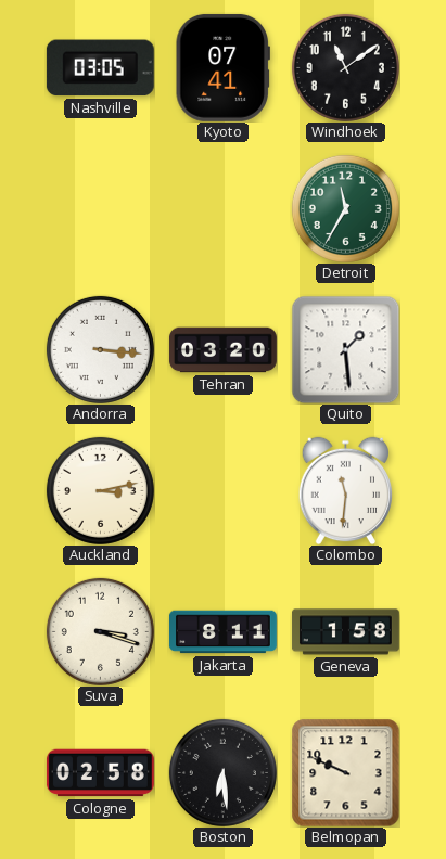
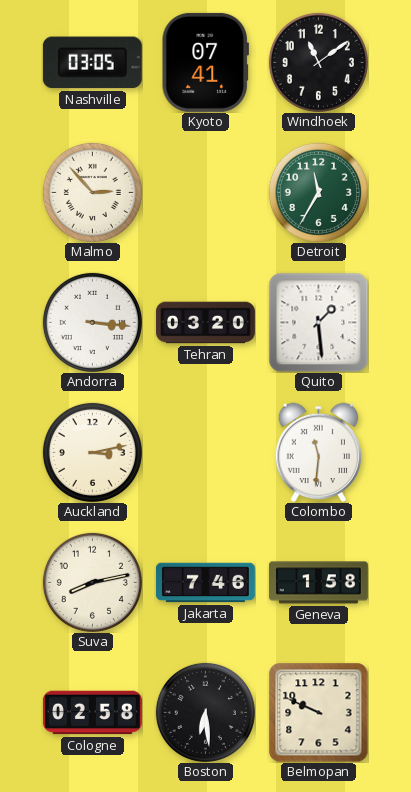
Malmo: none -> 2:53 (92, 192)
Suva: 3:18 -> 8:13 (92, 582)
Jakarta: 8:11 -> 7:46 (205, 583)
